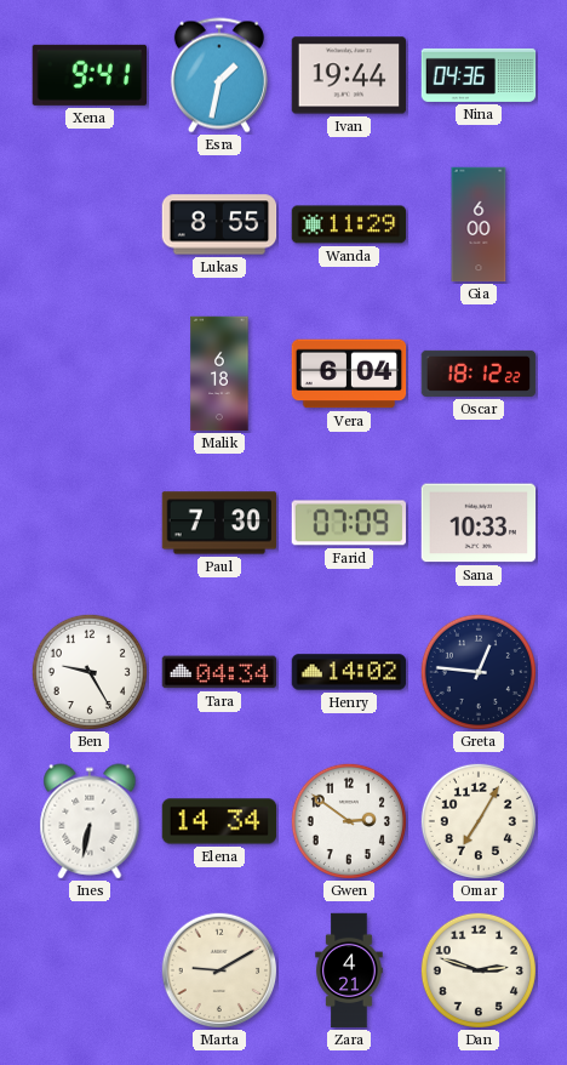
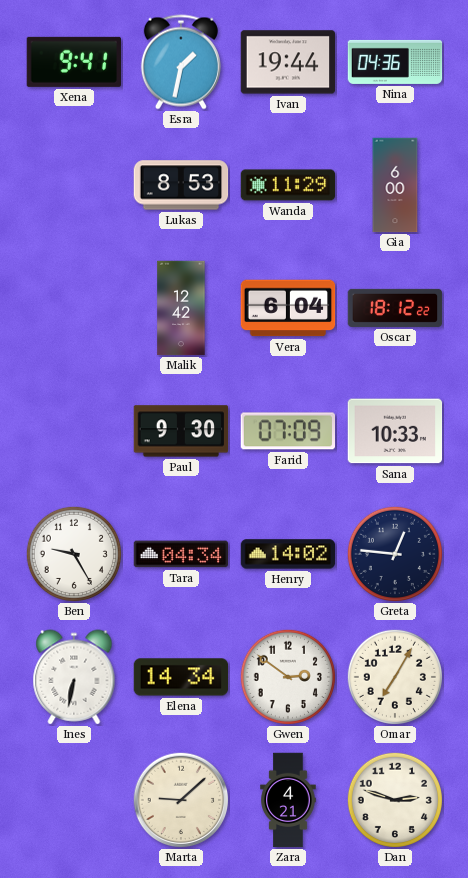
Lukas: 8:55 -> 8:53 (181, 185)
Malik: 6:18 -> 12:42 (181, 308)
Paul: 7:30 -> 9:30 (181, 431)
Marta: 9:10 -> 9:08 (181, 800)
